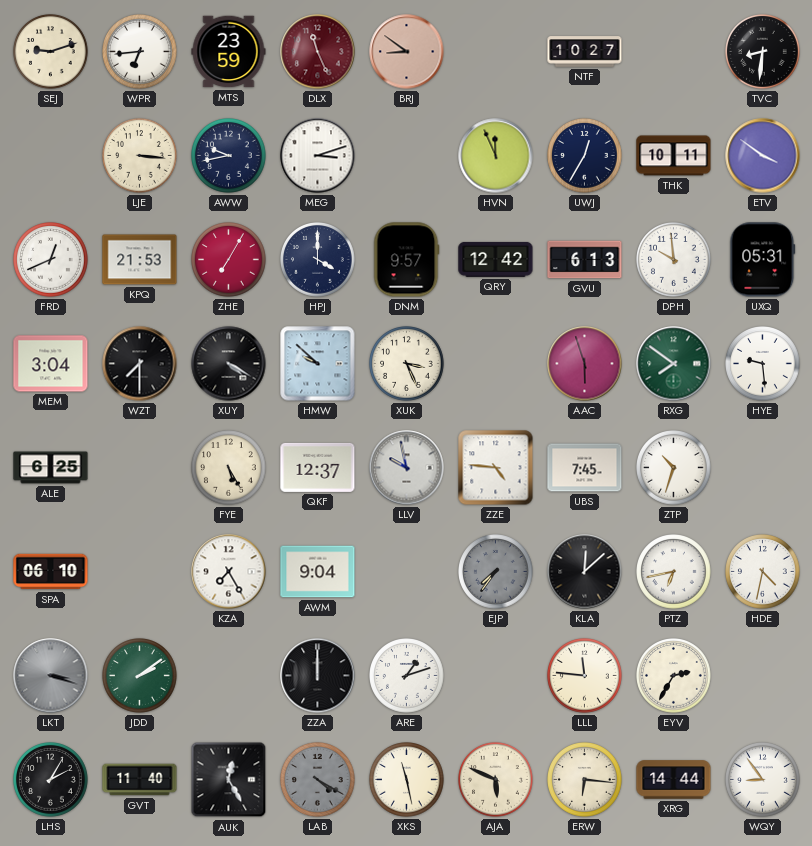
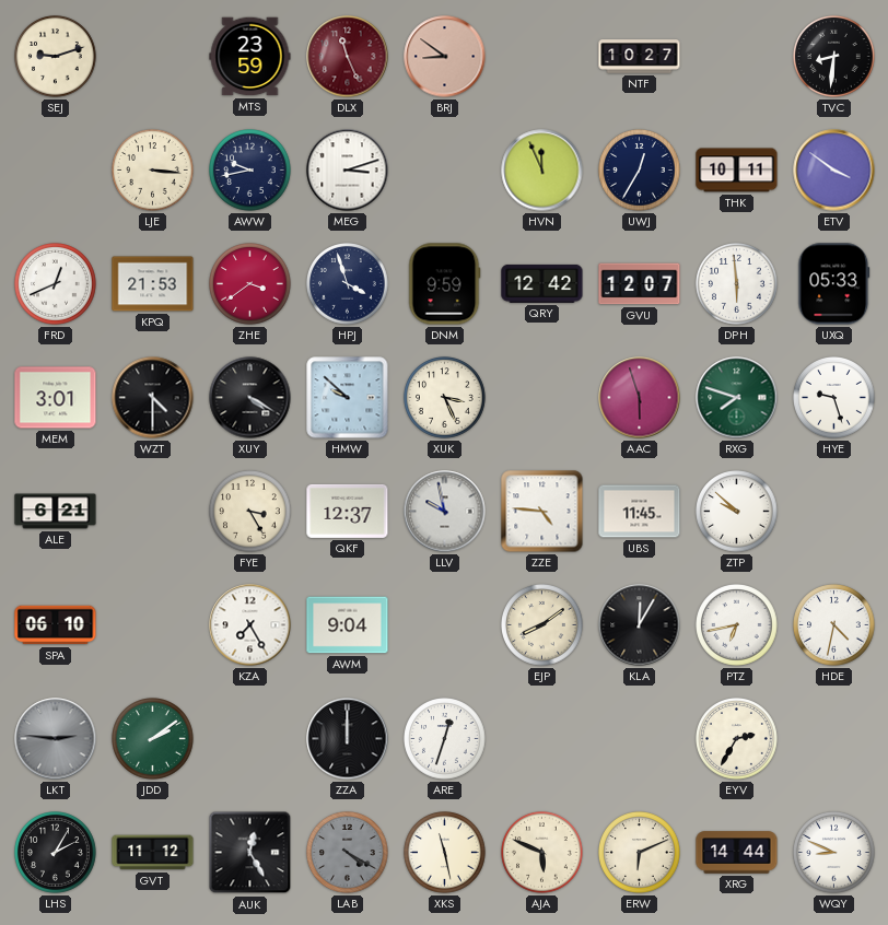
WPR: 6:44 -> none (140, 52)
ZHE: 7:05 -> 3:39 (250, 284)
HPJ: 4:00 -> 3:57 (348, 284)
DNM: 9:57 -> 9:59 (445, 284)
GVU: 6:13 -> 12:07 (640, 284)
DPH: 9:59 -> 5:59 (737, 284)
UXQ: 05:31 -> 05:33 (834, 284)
MEM: 3:04 -> 3:01 (56, 398)
WZT: 7:30 -> 4:30 (153, 398)
RXG: 7:51 -> 7:48 (737, 398)
HYE: 9:29 -> 9:27 (834, 398)
ALE: 6:25 -> 6:21 (56, 512)
FYE: 5:25 -> 3:25 (250, 512)
UBS: 7:45 -> 11:45 (640, 512)
ZTP: 10:33 -> 9:52 (737, 512)
EJP: 7:36 -> 8:09 (542, 625)
EJP dial: grey -> cream (542, 625)
KLA: 12:08 -> 12:05 (640, 625)
LKT: 3:18 -> 2:46 (56, 739)
ARE: 1:12 -> 12:33 (445, 739)
LLL: 11:46 -> none (585, 676)
GVT: 11:40 -> 11:12 (153, 853)
ERW: 6:16 -> 6:11 (640, 853)
WQY: 8:54 -> 8:49 (834, 853)
